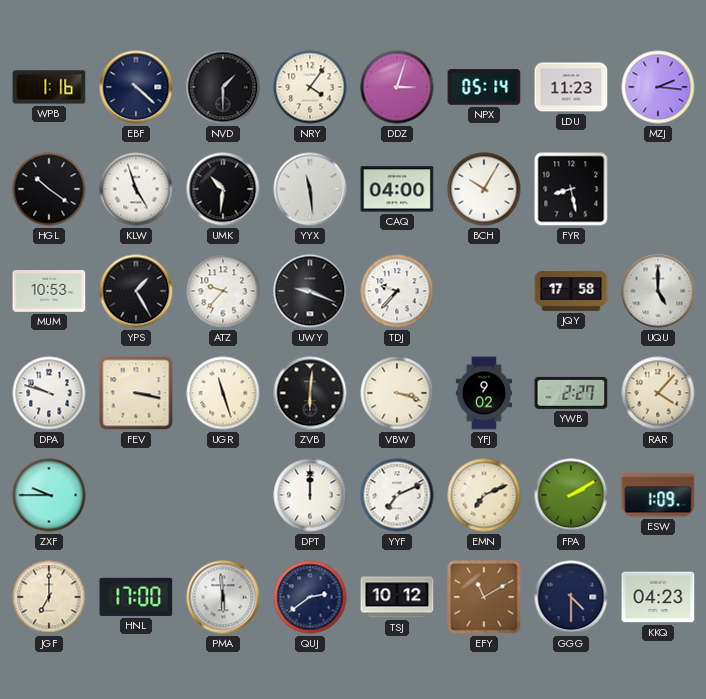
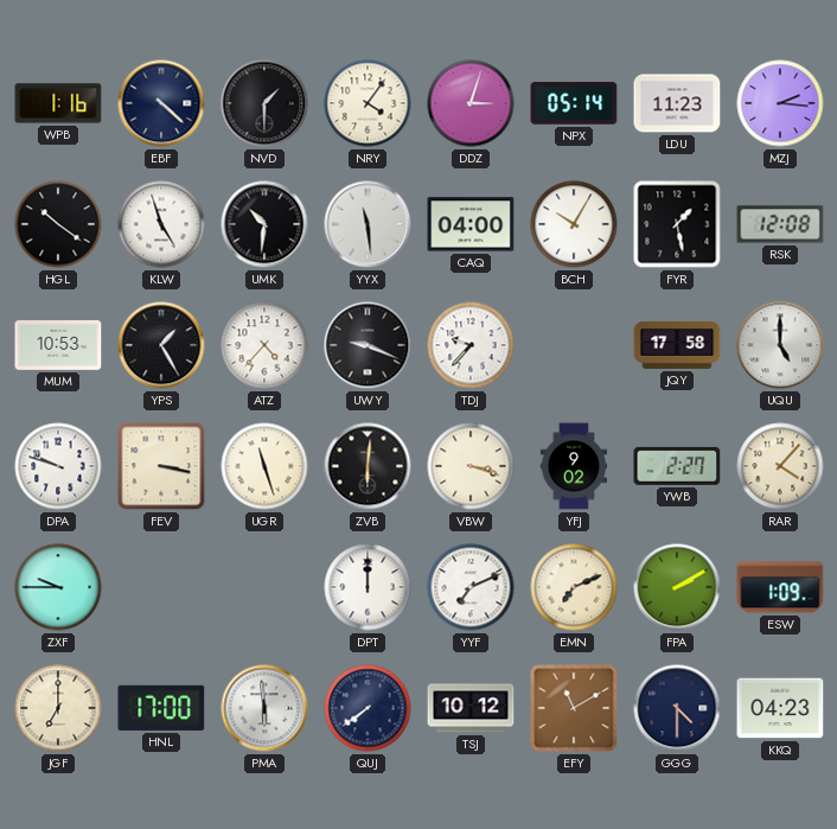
FYR: 8:28 -> 1:28 (677, 224)
RSK: none -> 12:08 (780, 224)
ATZ: 9:37 -> 4:37 (264, 345)
QUJ: 2:39 -> 7:39 (368, 708)
